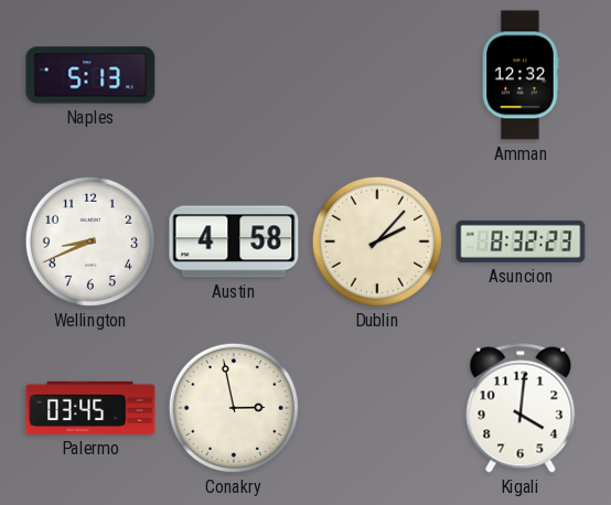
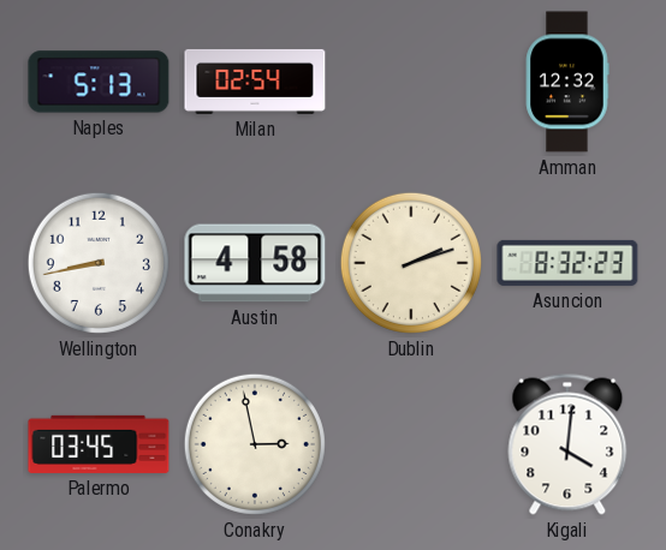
Milan: none -> 02:54 (255, 82)
Wellington: 8:41 -> 8:43 (99, 263)
Dublin: 2:07 -> 2:12 (411, 263)
